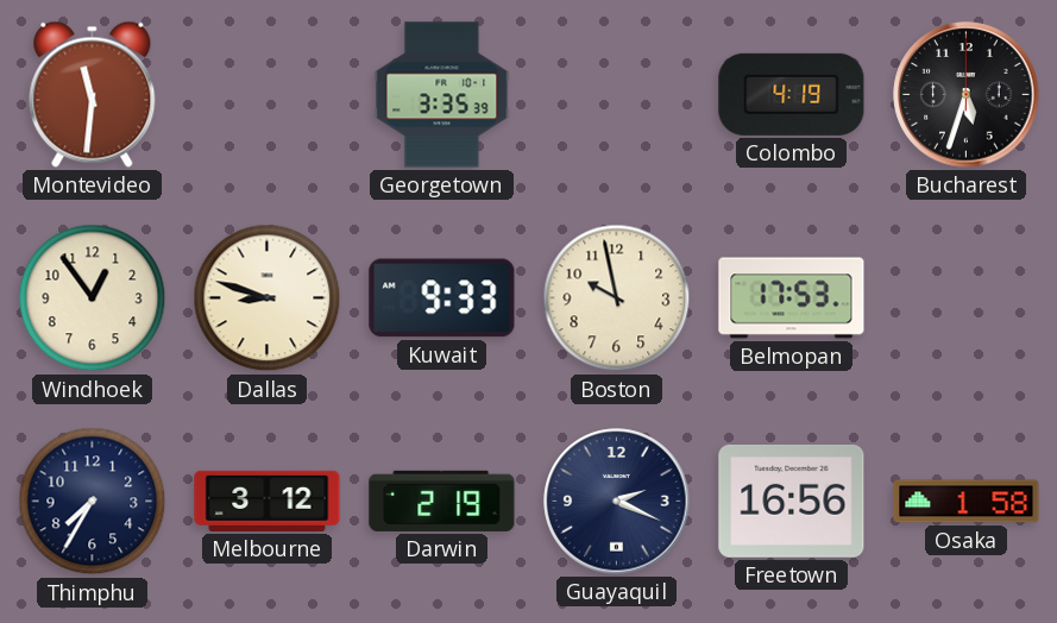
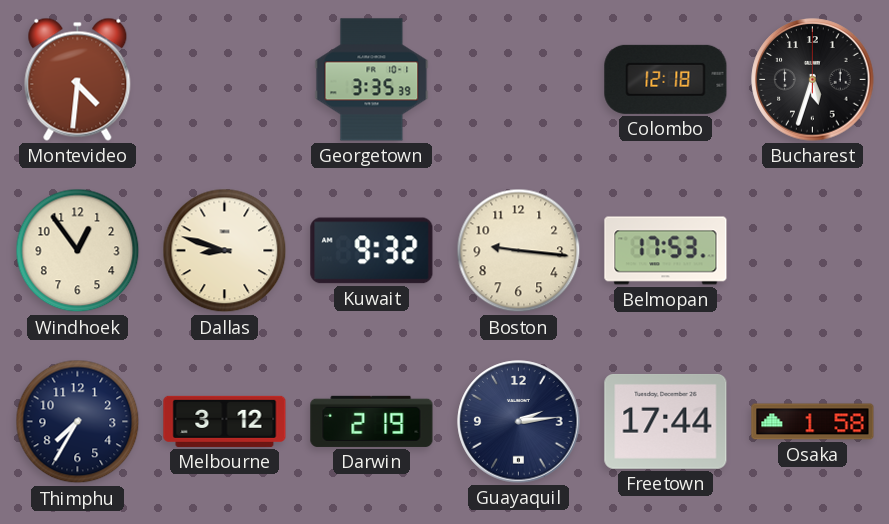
Montevideo: 11:31 -> 4:31 (78, 79)
Colombo: 4:19 -> 12:18 (666, 79)
Kuwait: 9:33 -> 9:32 (372, 251)
Boston: 9:58 -> 9:16 (519, 251)
Guayaquil: 2:19 -> 2:14 (519, 422)
Freetown: 16:56 -> 17:44 (666, 421)
